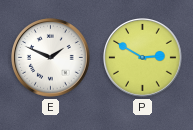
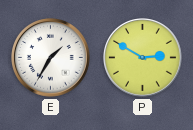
E: 1:49 -> 1:35 (51, 58)
